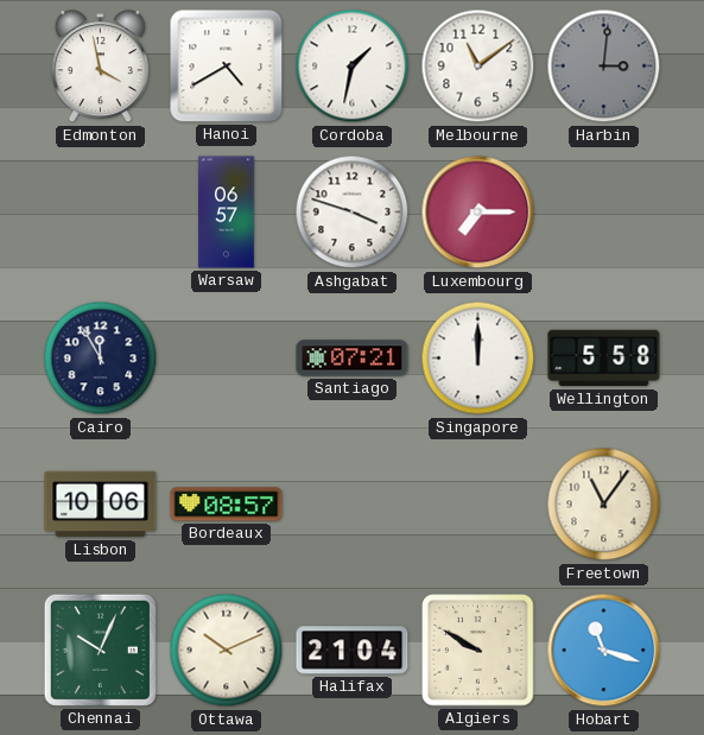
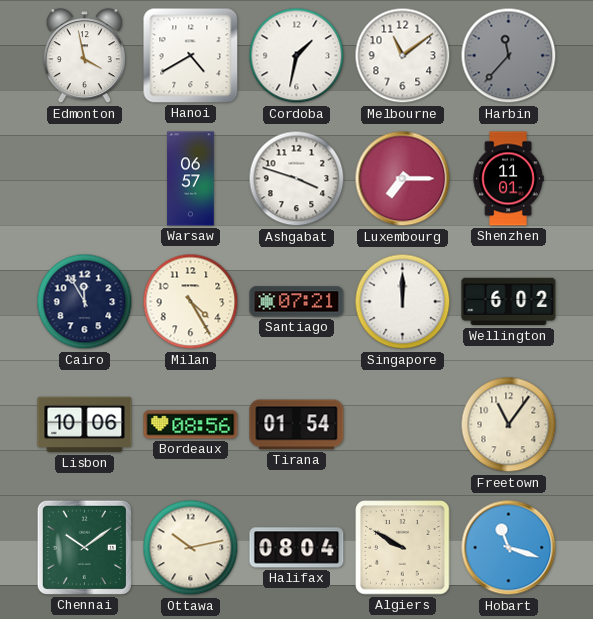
Harbin: 3:01 -> 11:37 (509, 56)
Shenzhen: none -> 11:01 (508, 179)
Milan: none -> 4:25 (191, 302)
Wellington: 5:58 -> 6:02 (509, 302)
Bordeaux: 08:57 -> 08:56 (191, 425)
Tirana: none -> 01:54 (297, 425)
Chennai: 10:04 -> 10:09 (84, 547)
Ottawa: 10:11 -> 10:13 (191, 548)
Halifax: 21:04 -> 08:04 (297, 548)
